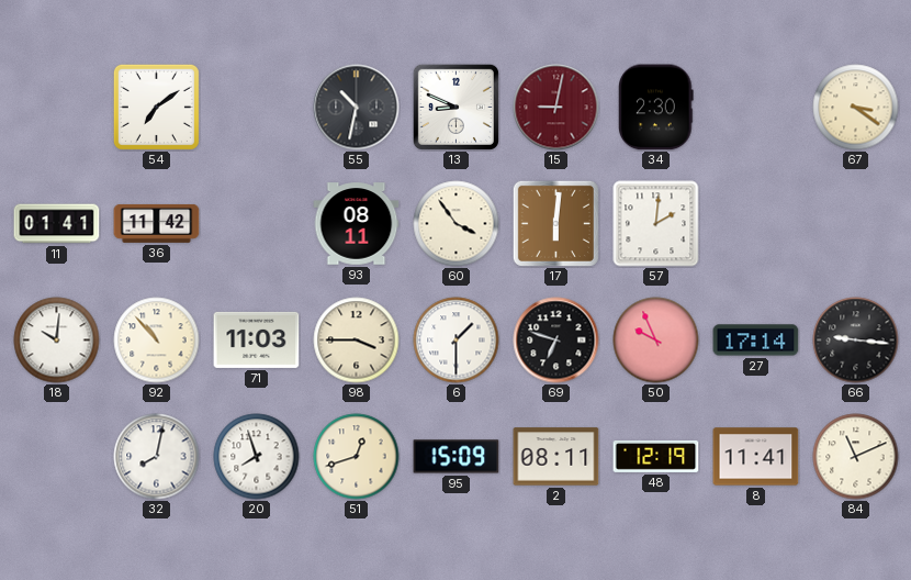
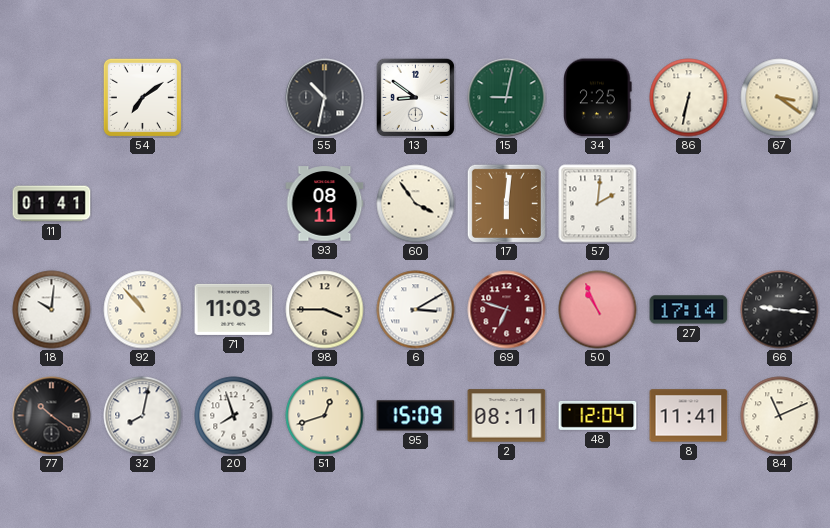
13: 8:49 -> 8:51 (415, 97)
15 dial: burgundy -> green (507, 98)
34: 2:30 -> 2:25 (598, 98)
86: none -> 6:32 (689, 98)
36: 11:42 -> none (157, 224)
6: 1:30 -> 3:10 (416, 310)
69 dial: black -> burgundy (507, 310)
50: 9:56 -> 10:56 (598, 310)
77: none -> 10:21 (52, 416)
48: 12:19 -> 12:04 (598, 415)
